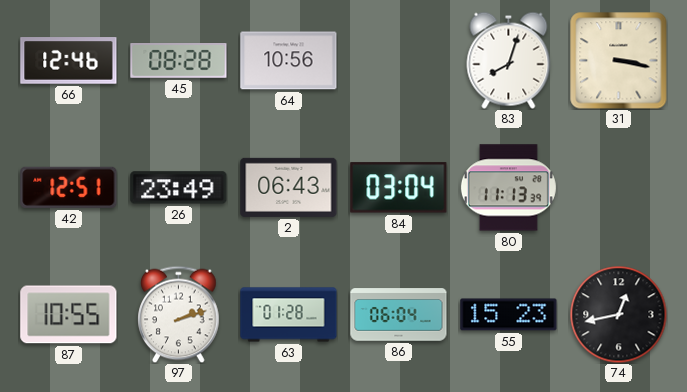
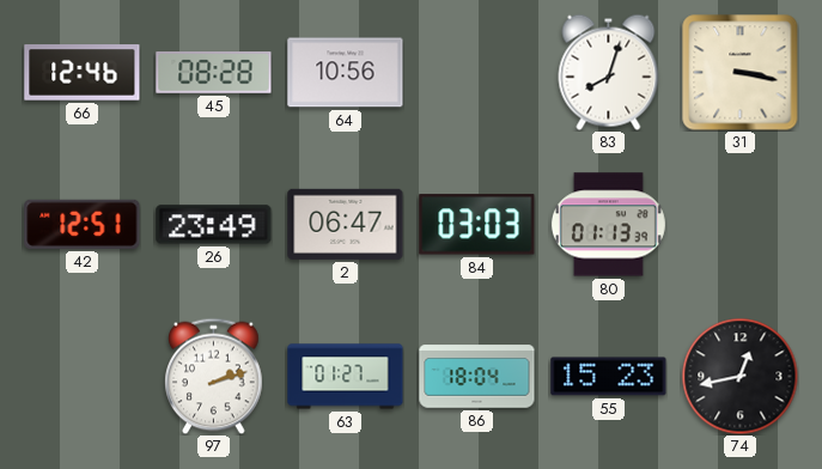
2: 06:43 -> 06:47 (346, 224)
84: 03:04 -> 03:03 (477, 225)
80: 11:13 -> 01:13 (608, 225)
87: 10:55 -> none (69, 315)
63: 01:28 -> 01:27 (346, 377)
86: 06:04 -> 18:04 (477, 377)
